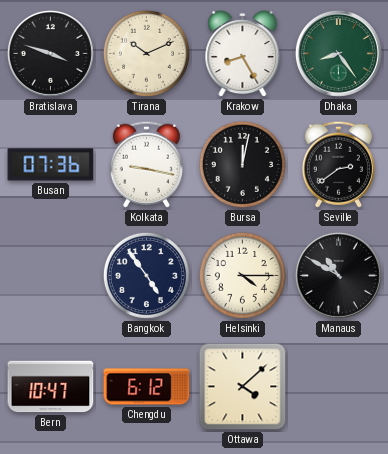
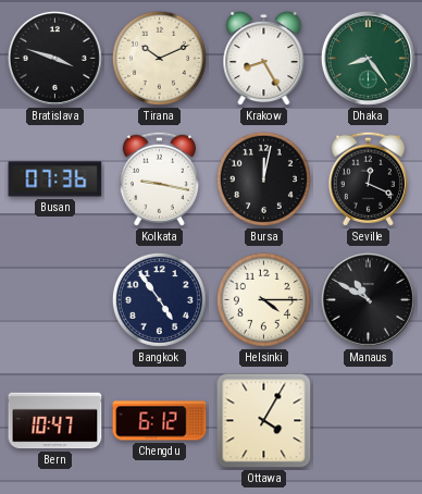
Seville: 2:39 -> 12:19 (368, 178)
Ottawa: 4:08 -> 4:05 (264, 421)
